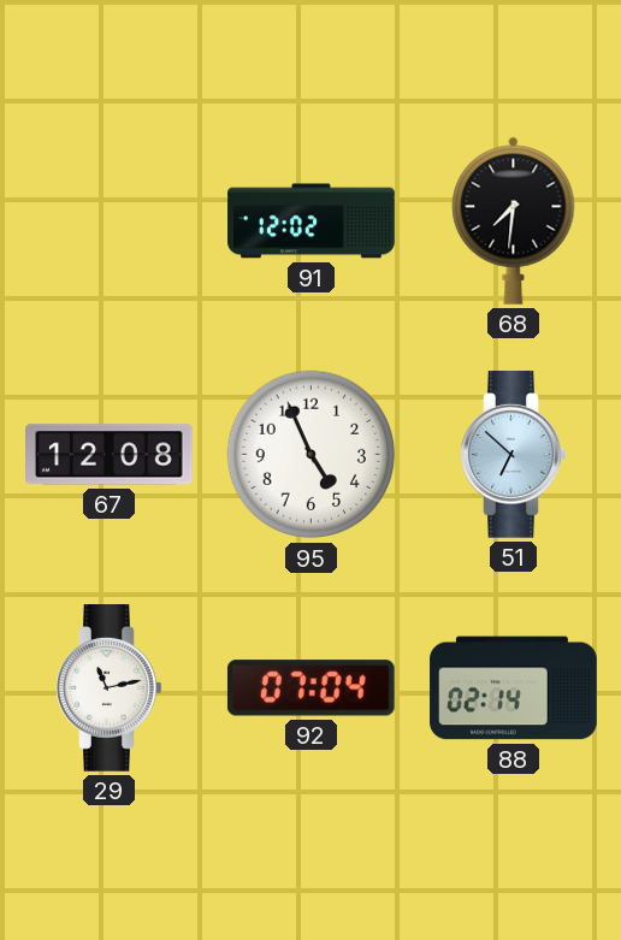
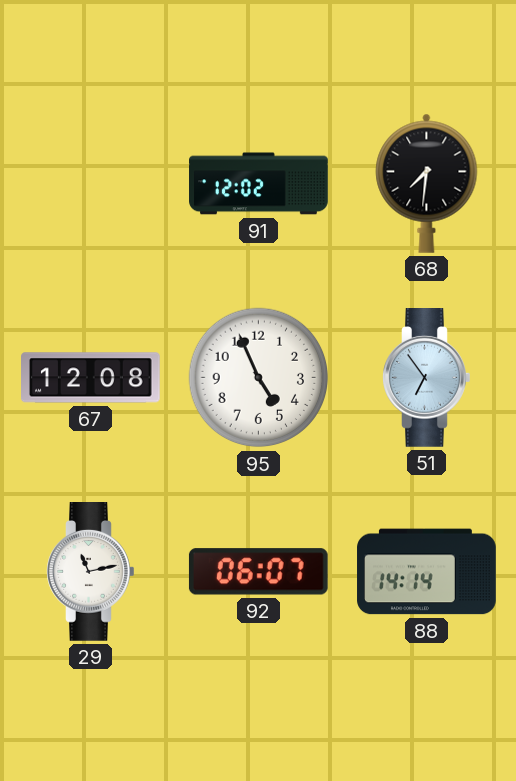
51: 6:52 -> 6:54 (427, 378)
92: 07:04 -> 06:07 (258, 572)
88: 02:14 -> 14:14 (427, 572)
